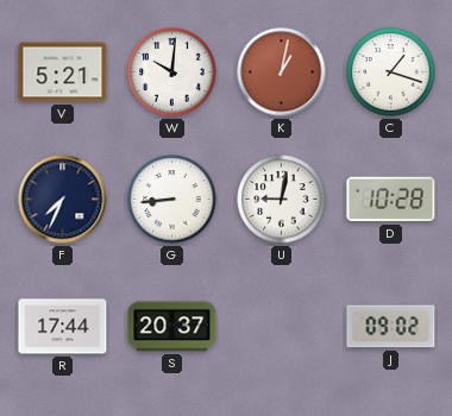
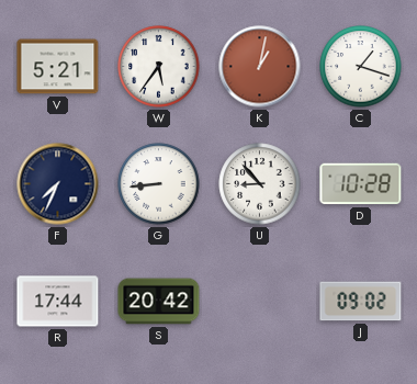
W: 10:01 -> 5:36 (159, 67)
U: 9:02 -> 8:53 (260, 184)
S: 20:37 -> 20:42 (159, 302)
